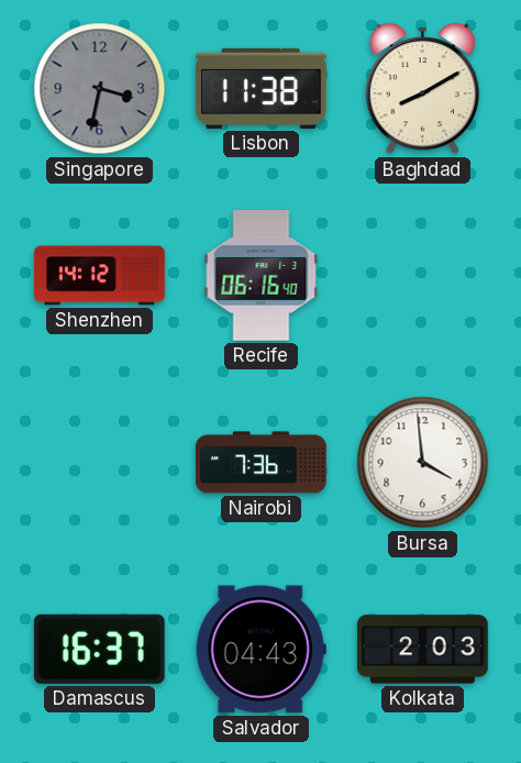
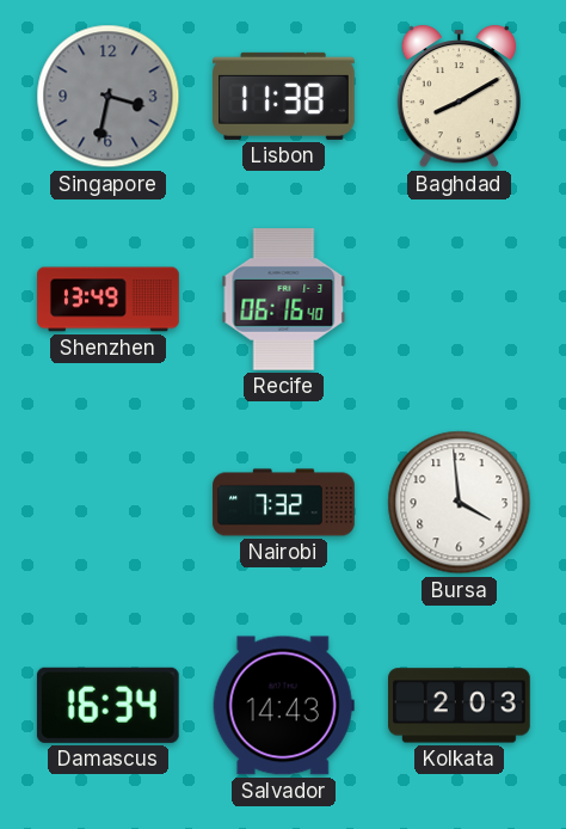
Shenzhen: 14:12 -> 13:49 (109, 300)
Nairobi: 7:36 -> 7:32 (284, 503)
Damascus: 16:37 -> 16:34 (107, 705)
Salvador: 04:43 -> 14:43 (283, 706)
